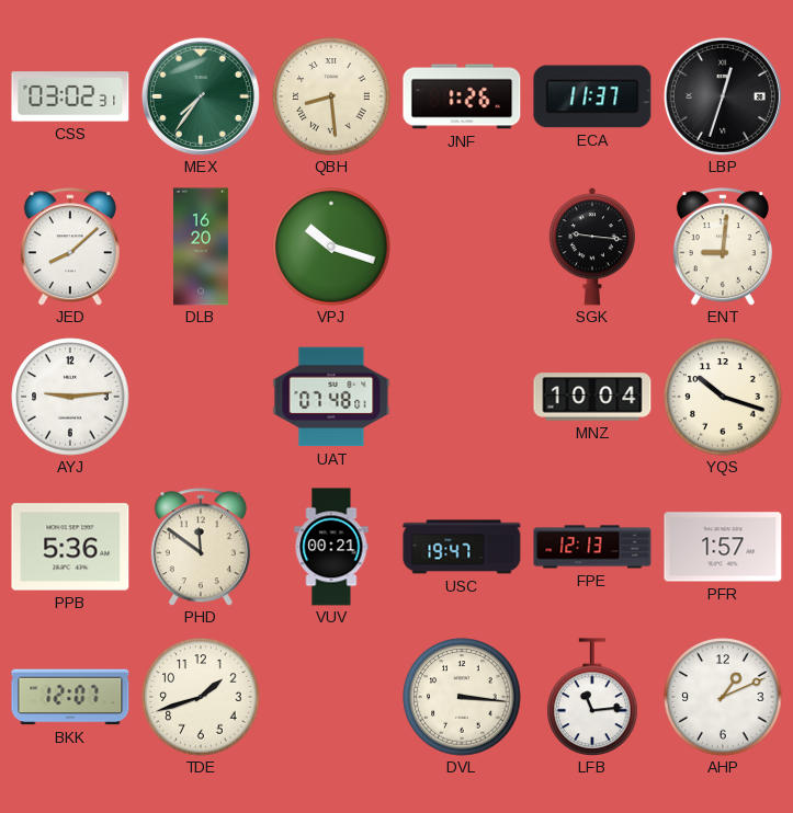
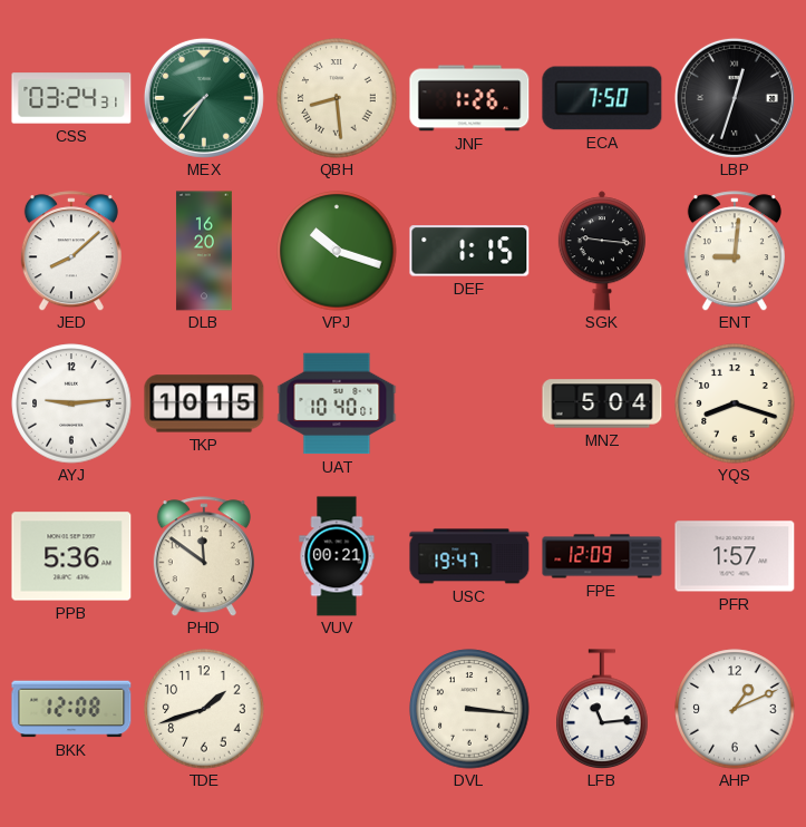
CSS: 03:02 -> 03:24 (71, 98)
ECA: 11:37 -> 7:50 (602, 98)
DEF: none -> 1:15 (469, 251)
TKP: none -> 10:15 (204, 403)
UAT: 07:48 -> 10:40 (337, 403)
MNZ: 10:04 -> 5:04 (602, 403)
YQS: 10:18 -> 8:18 (735, 403)
FPE: 12:13 -> 12:09 (602, 556)
BKK: 12:07 -> 12:08 (71, 709)
